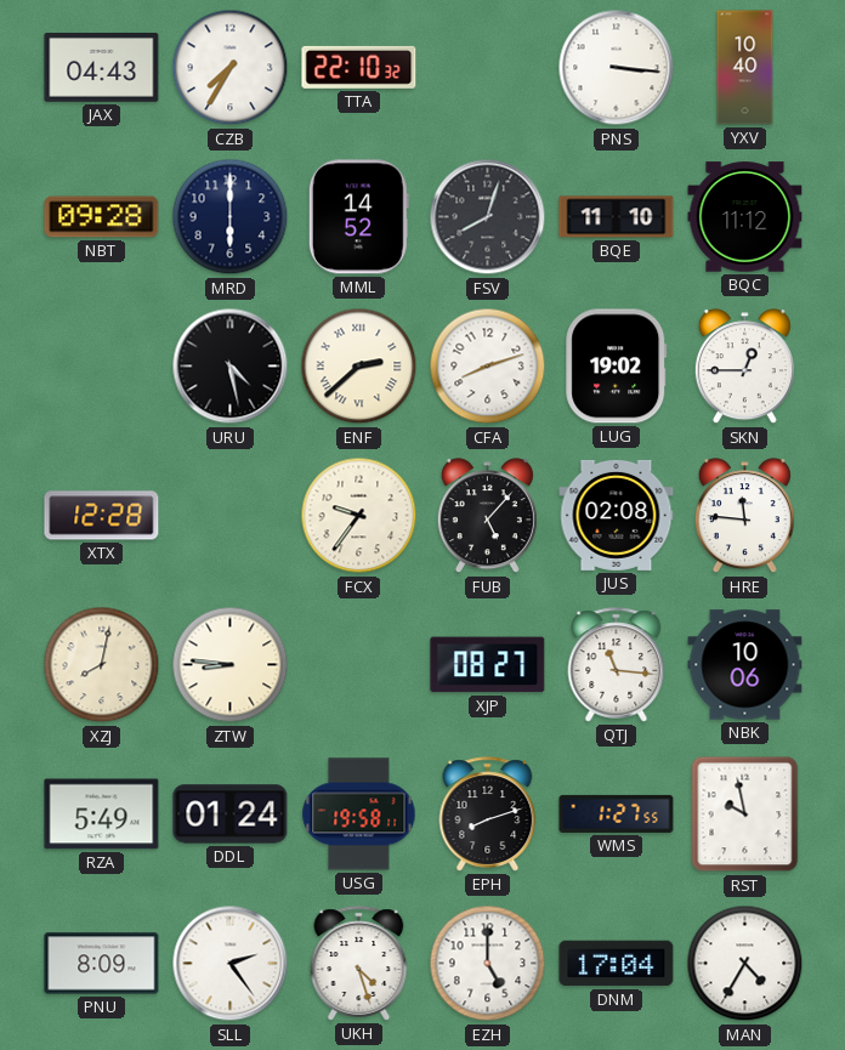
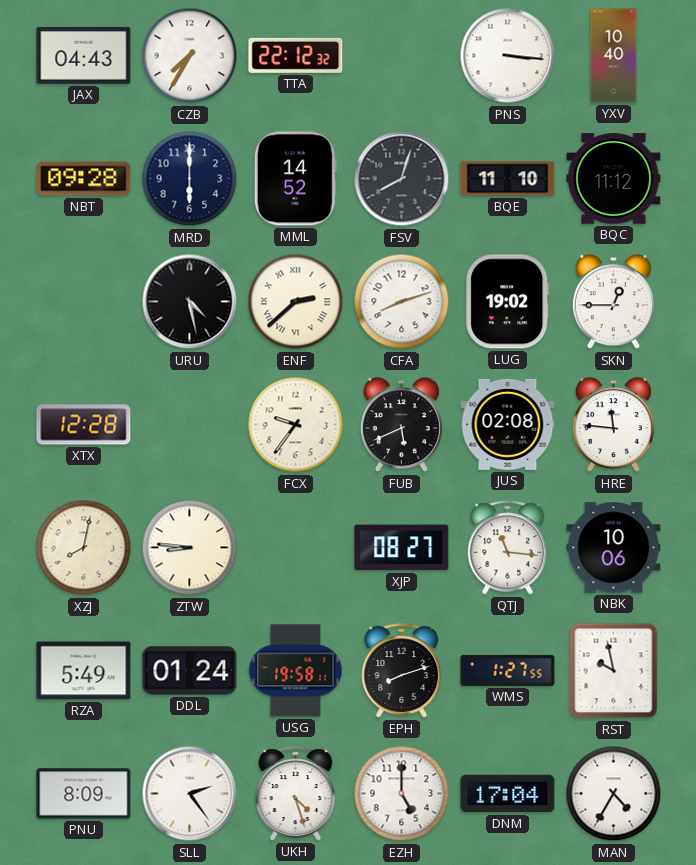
TTA: 22:10 -> 22:12 (296, 55)
FUB: 5:07 -> 5:41 (401, 425)
